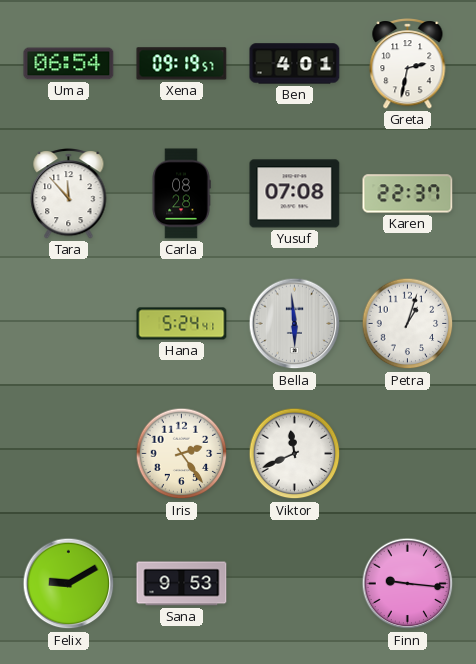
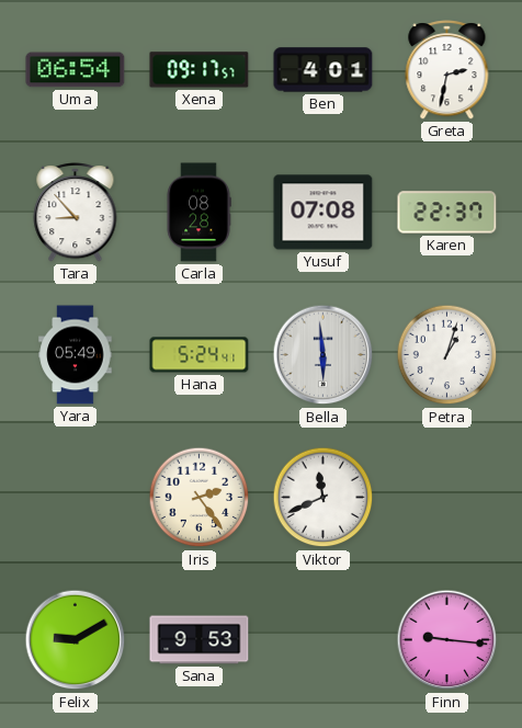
Xena: 09:19 -> 09:17 (200, 70)
Tara: 11:53 -> 8:53 (76, 213)
Yara: none -> 05:49 (76, 355)
